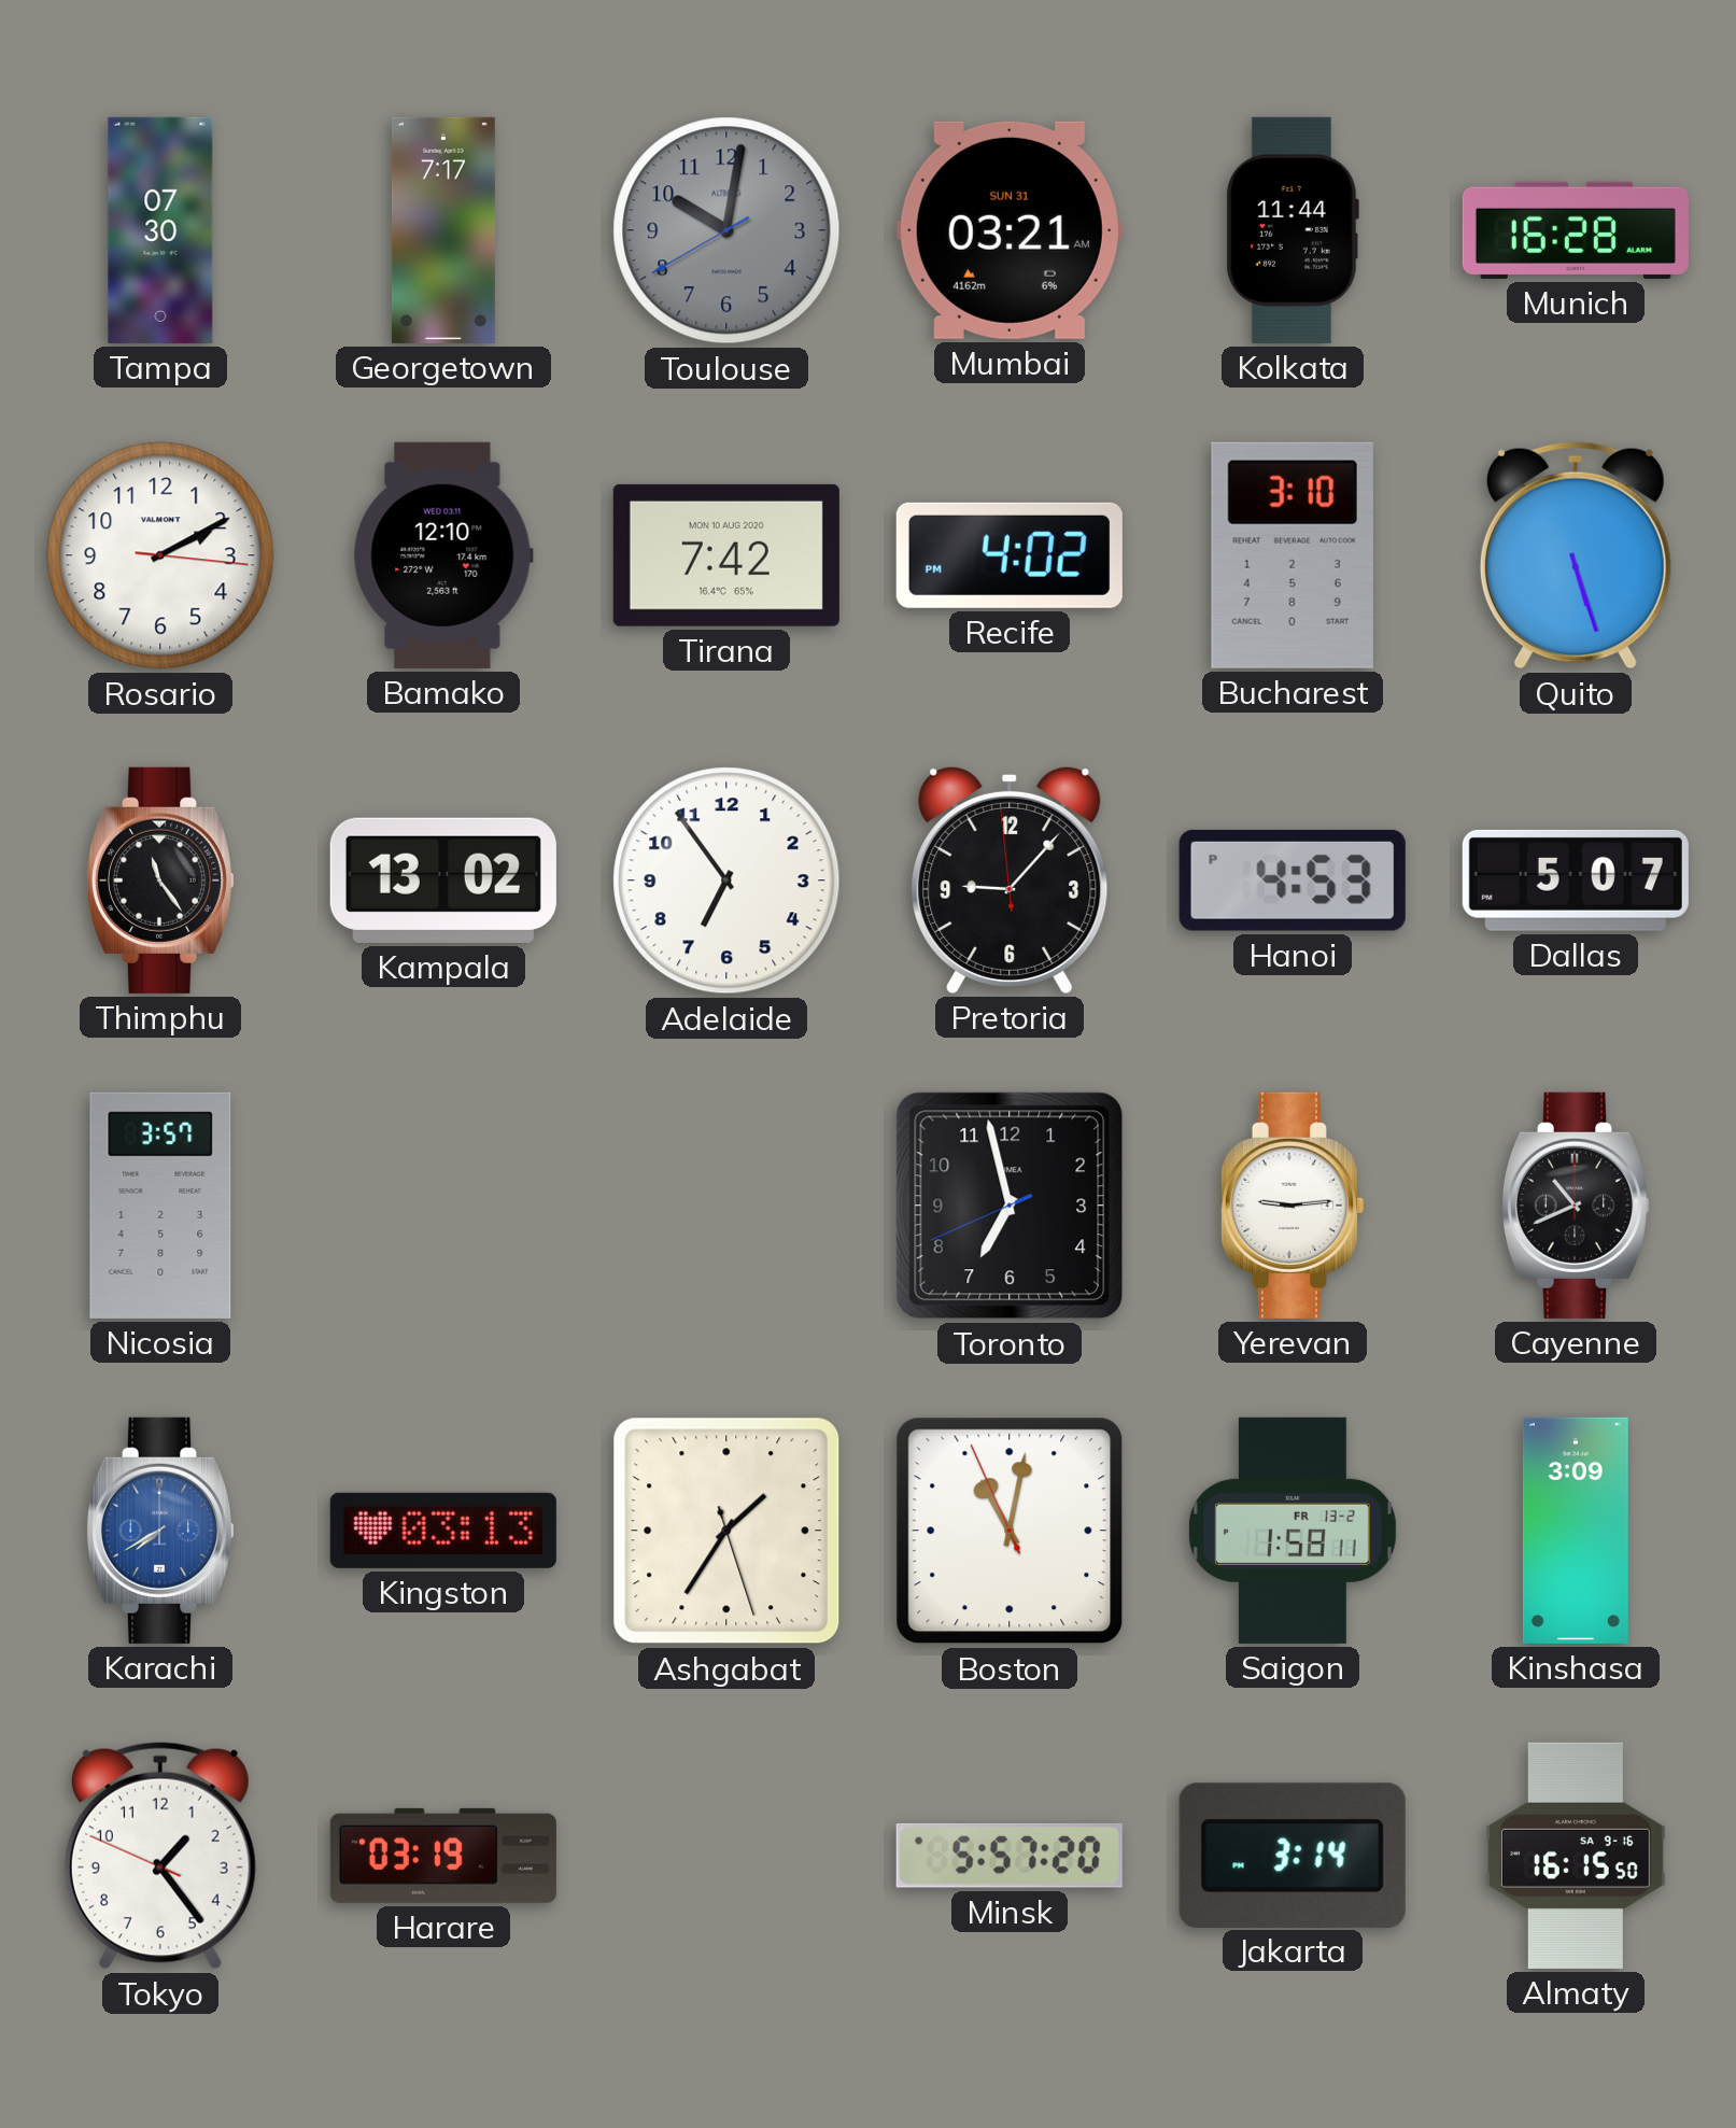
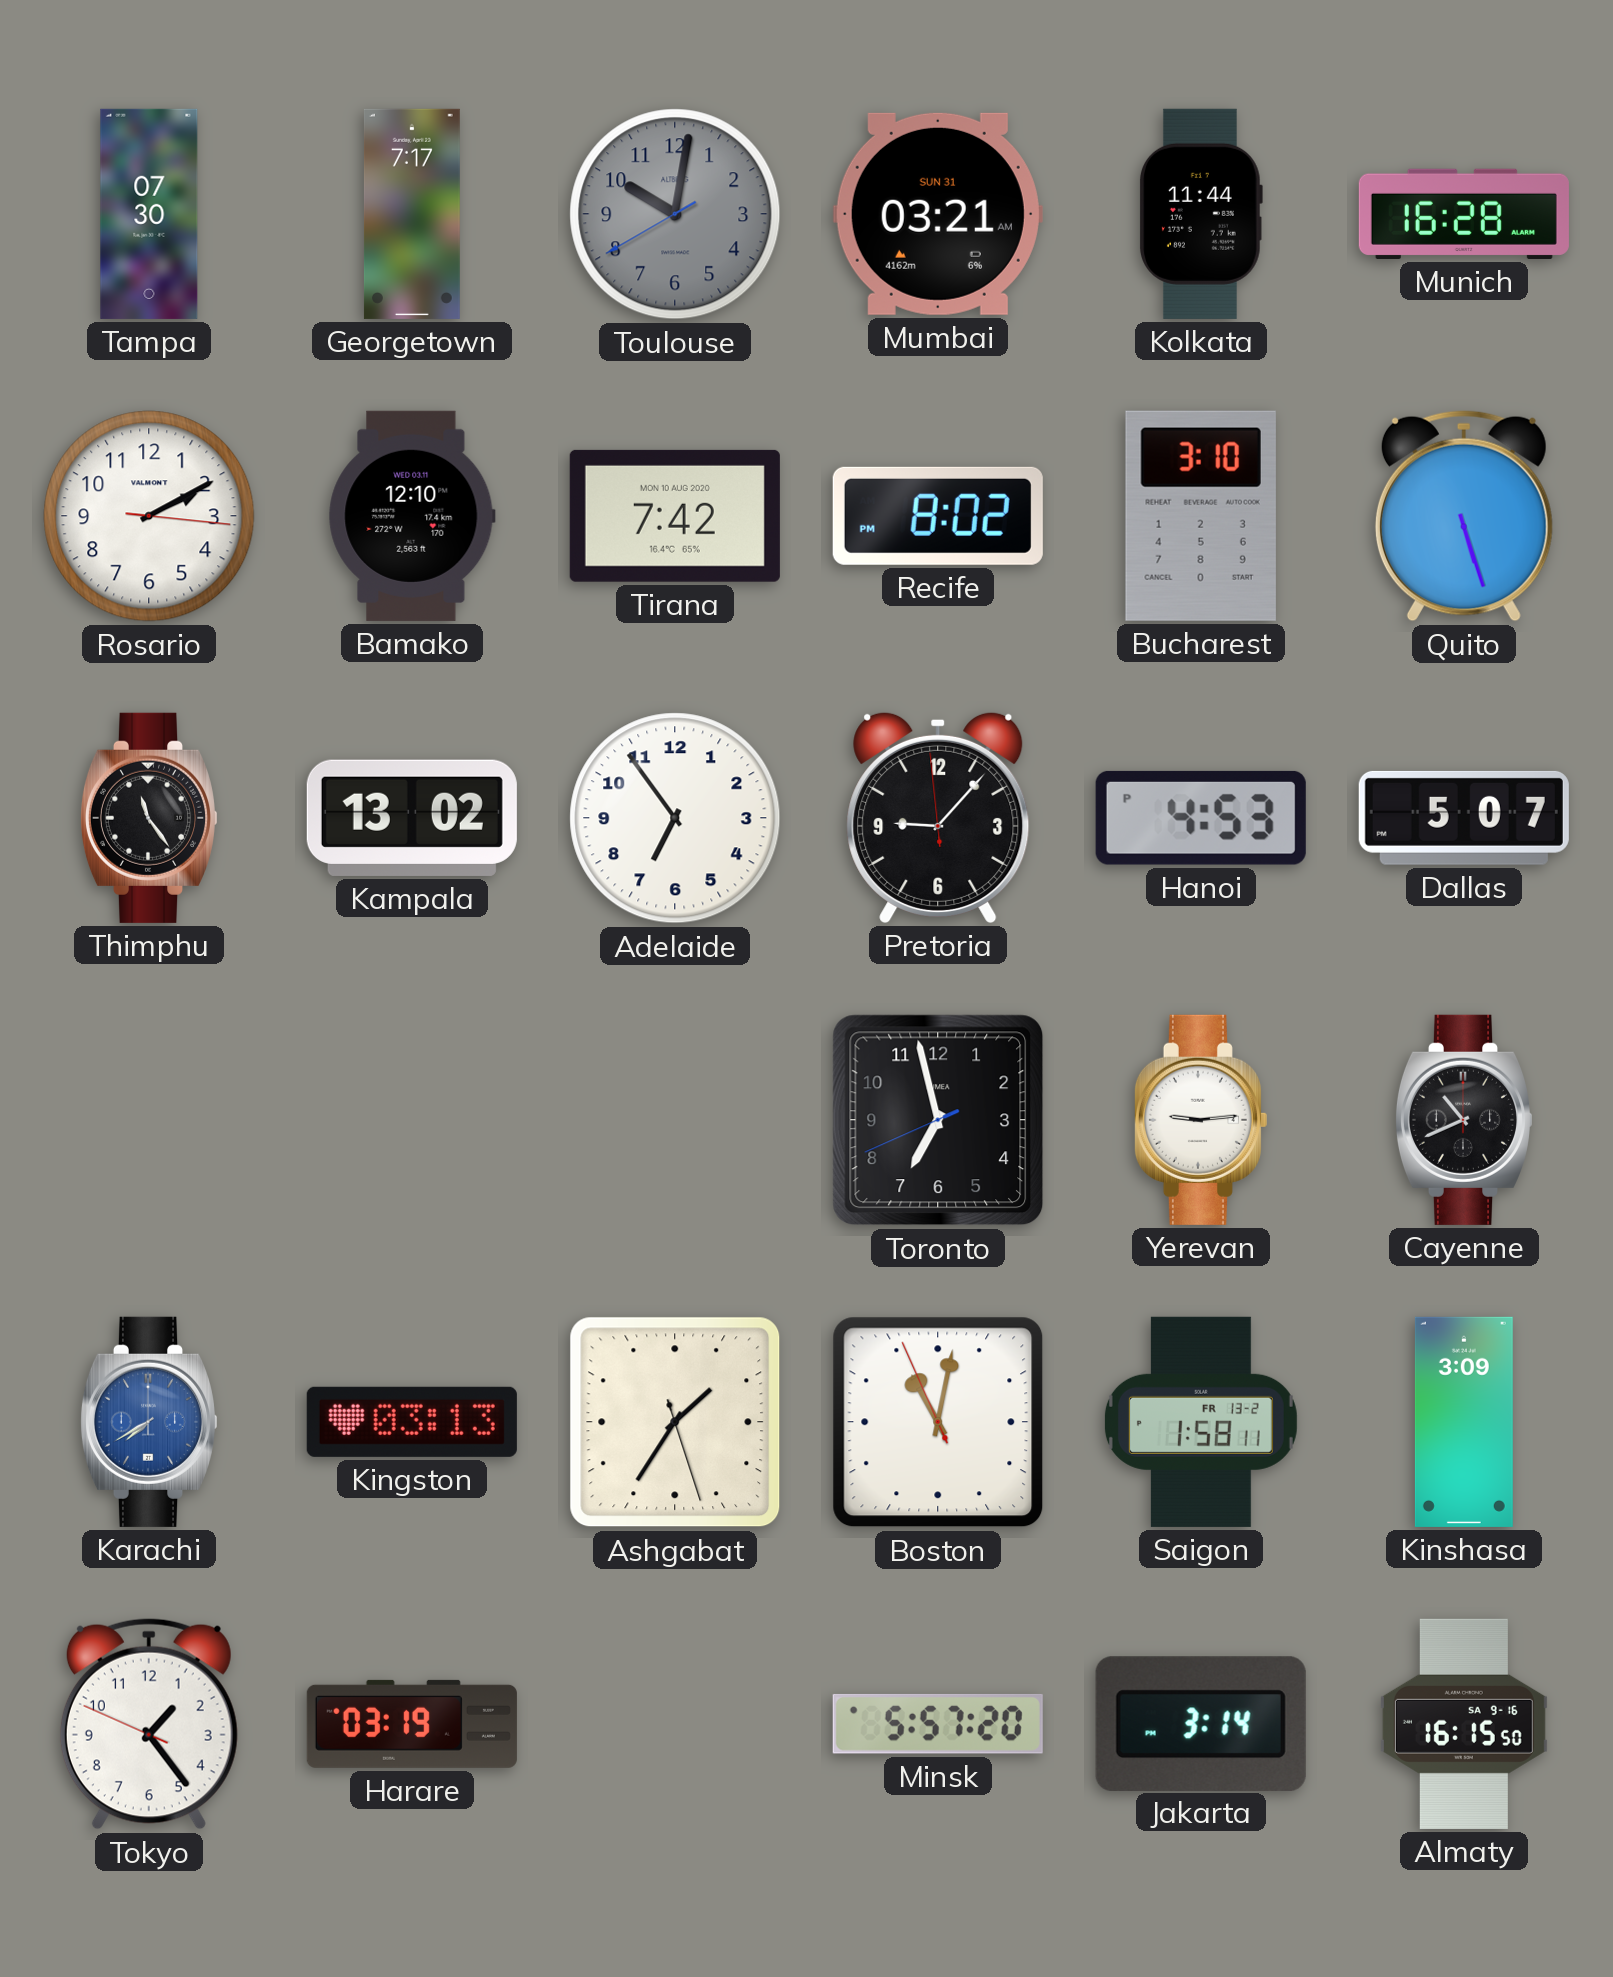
Recife: 4:02 -> 8:02 (938, 516)
Nicosia: 3:57 -> none (160, 1206)
